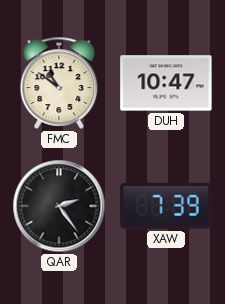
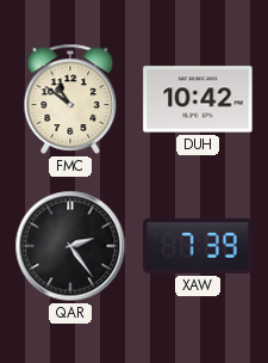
DUH: 10:47 -> 10:42 (198, 99)
